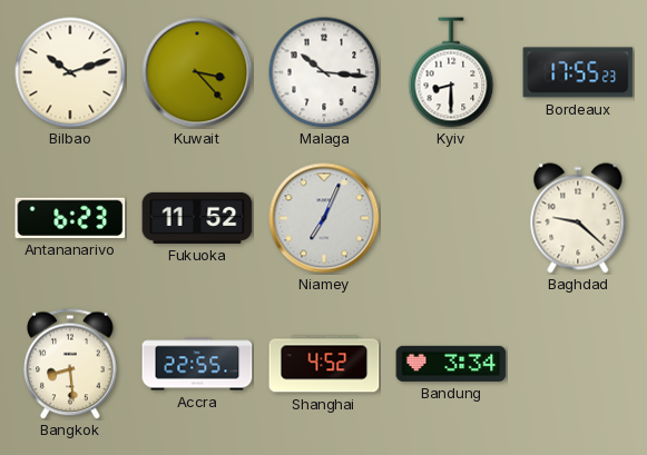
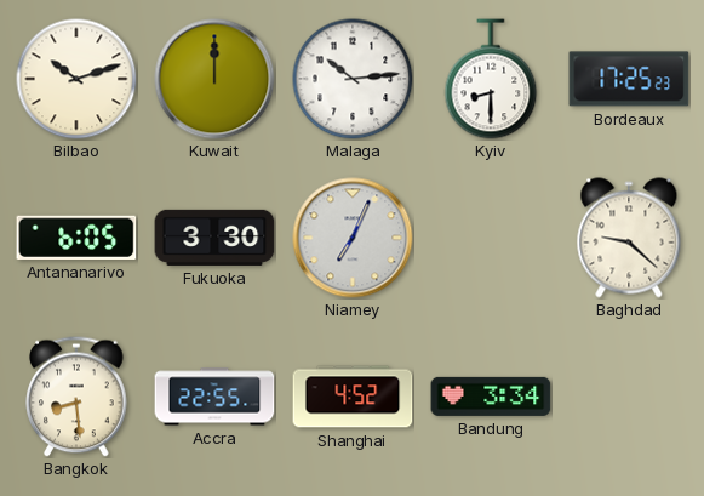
Kuwait: 3:23 -> 12:00 (214, 79)
Malaga: 10:16 -> 10:14 (353, 79)
Bordeaux: 17:55 -> 17:25 (629, 79)
Antananarivo: 6:23 -> 6:05 (76, 238)
Fukuoka: 11:52 -> 3:30 (214, 238)
